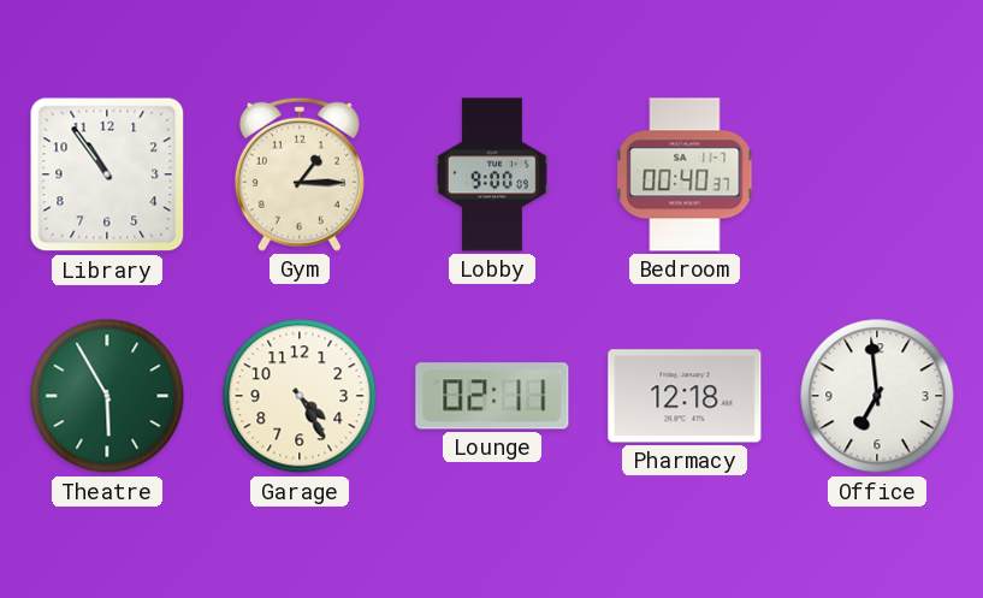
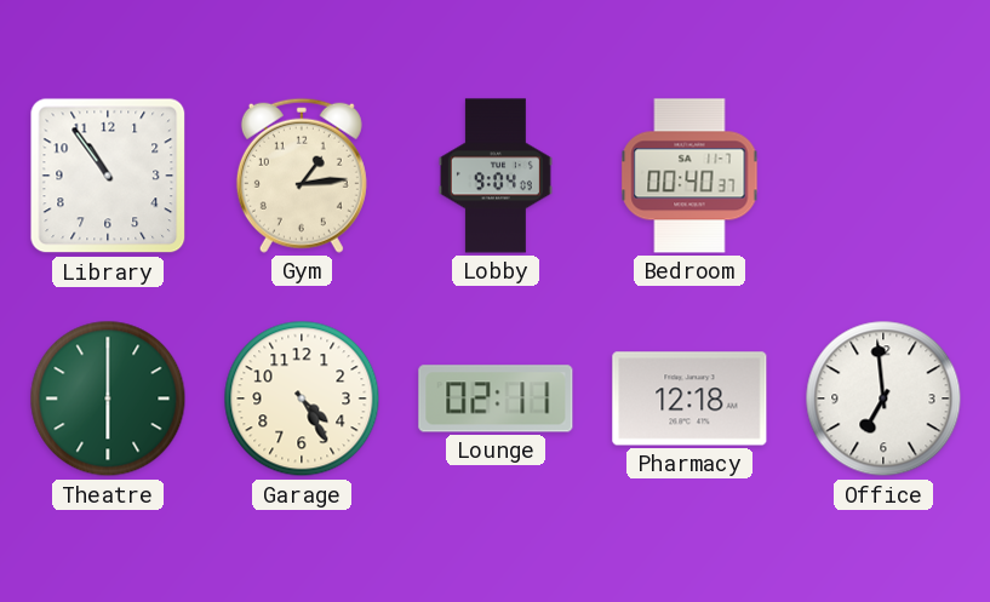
Gym: 1:15 -> 1:14 (302, 176)
Lobby: 9:00 -> 9:04 (496, 176)
Theatre: 5:55 -> 6:00 (108, 399)
